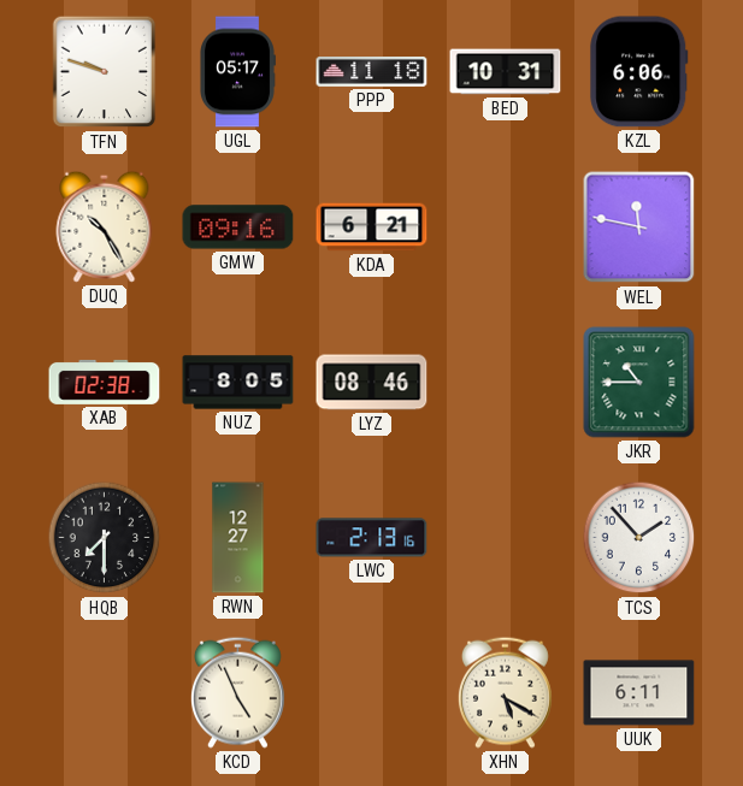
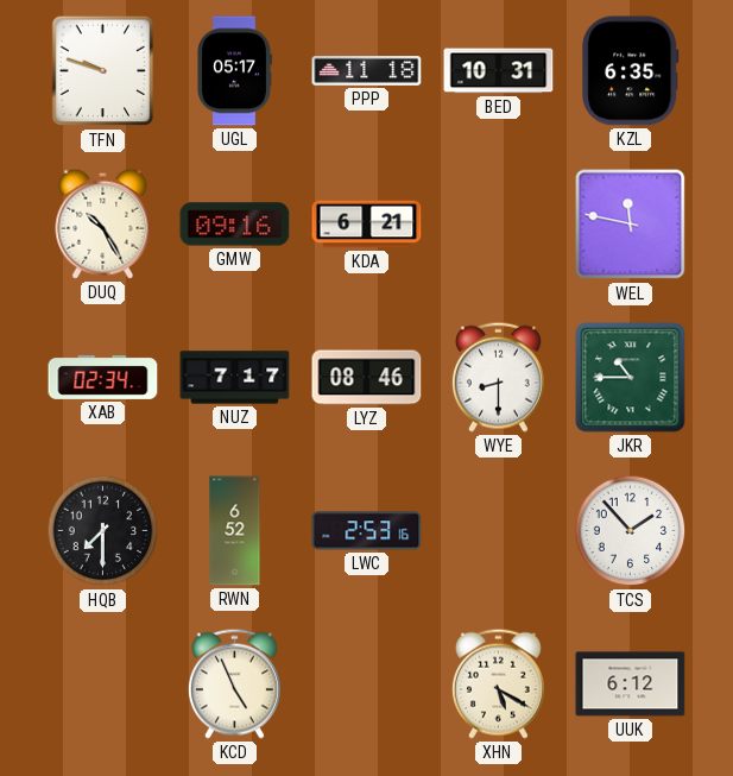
KZL: 6:06 -> 6:35 (631, 71)
XAB: 02:38 -> 02:34 (103, 377)
NUZ: 8:05 -> 7:17 (235, 378)
WYE: none -> 8:30 (498, 377)
RWN: 12:27 -> 6:52 (235, 531)
LWC: 2:13 -> 2:53 (367, 531)
UUK: 6:11 -> 6:12 (631, 684)
